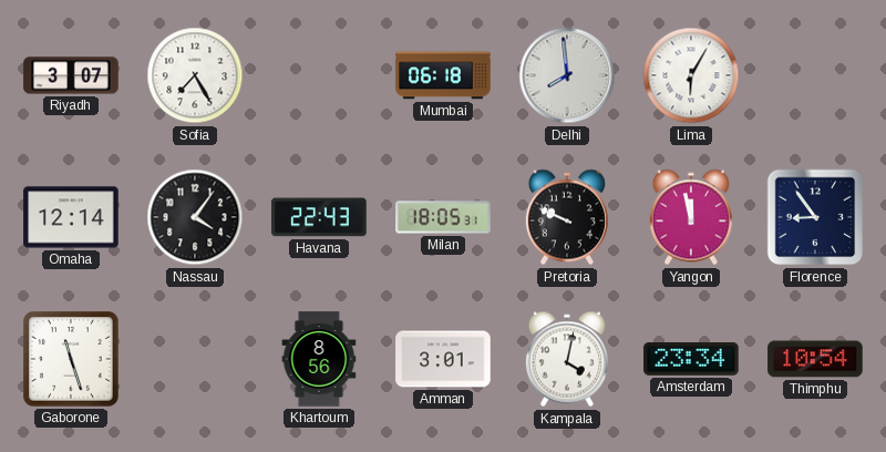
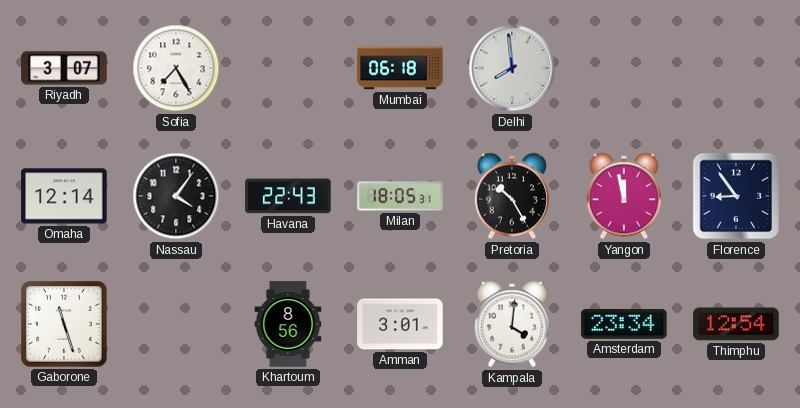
Lima: 6:05 -> none (691, 75)
Pretoria: 9:49 -> 10:25 (512, 196)
Kampala: 4:02 -> 4:01 (512, 324)
Thimphu: 10:54 -> 12:54 (736, 324)
